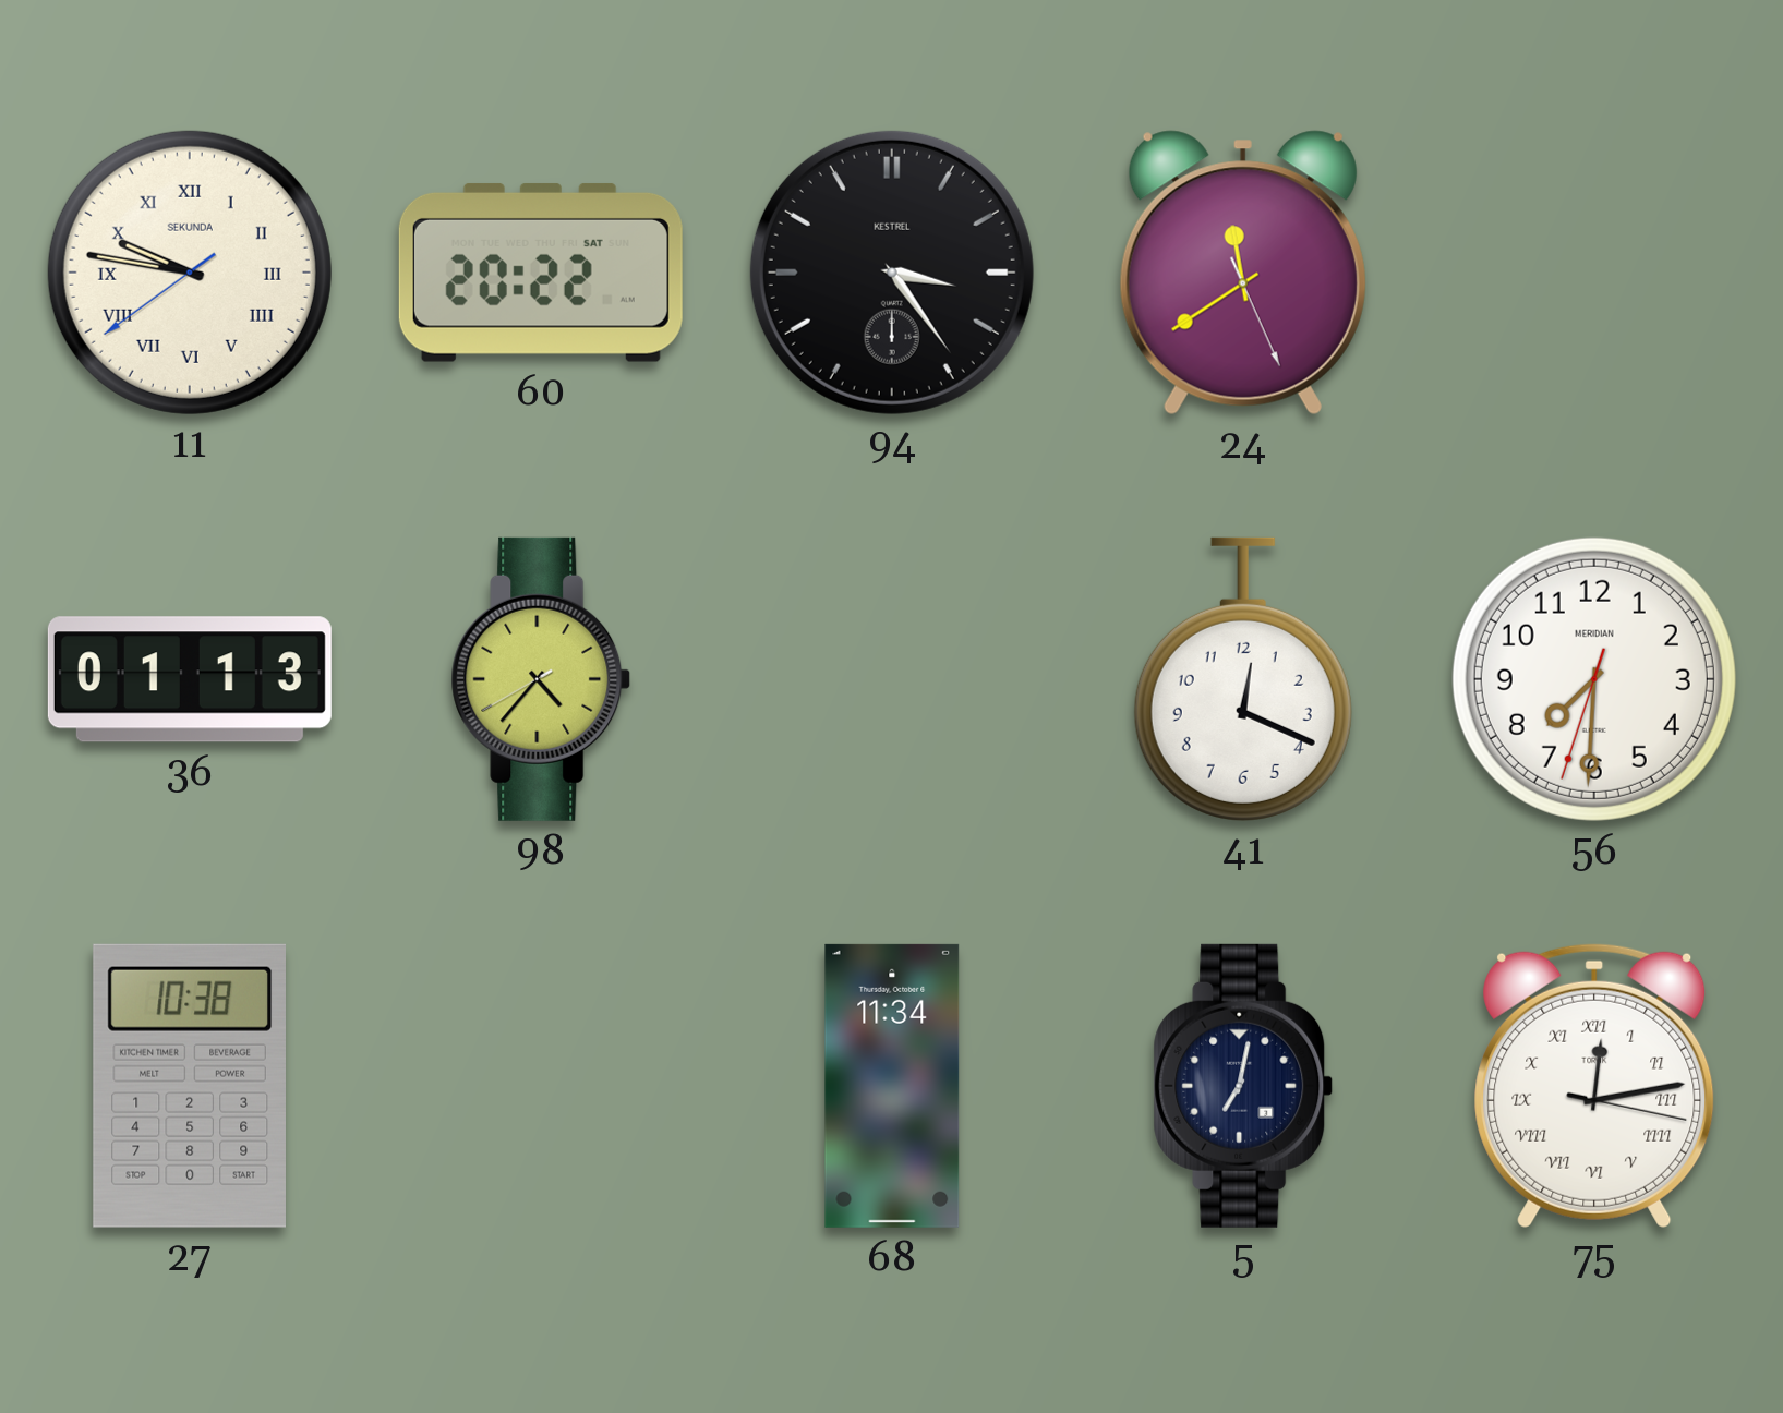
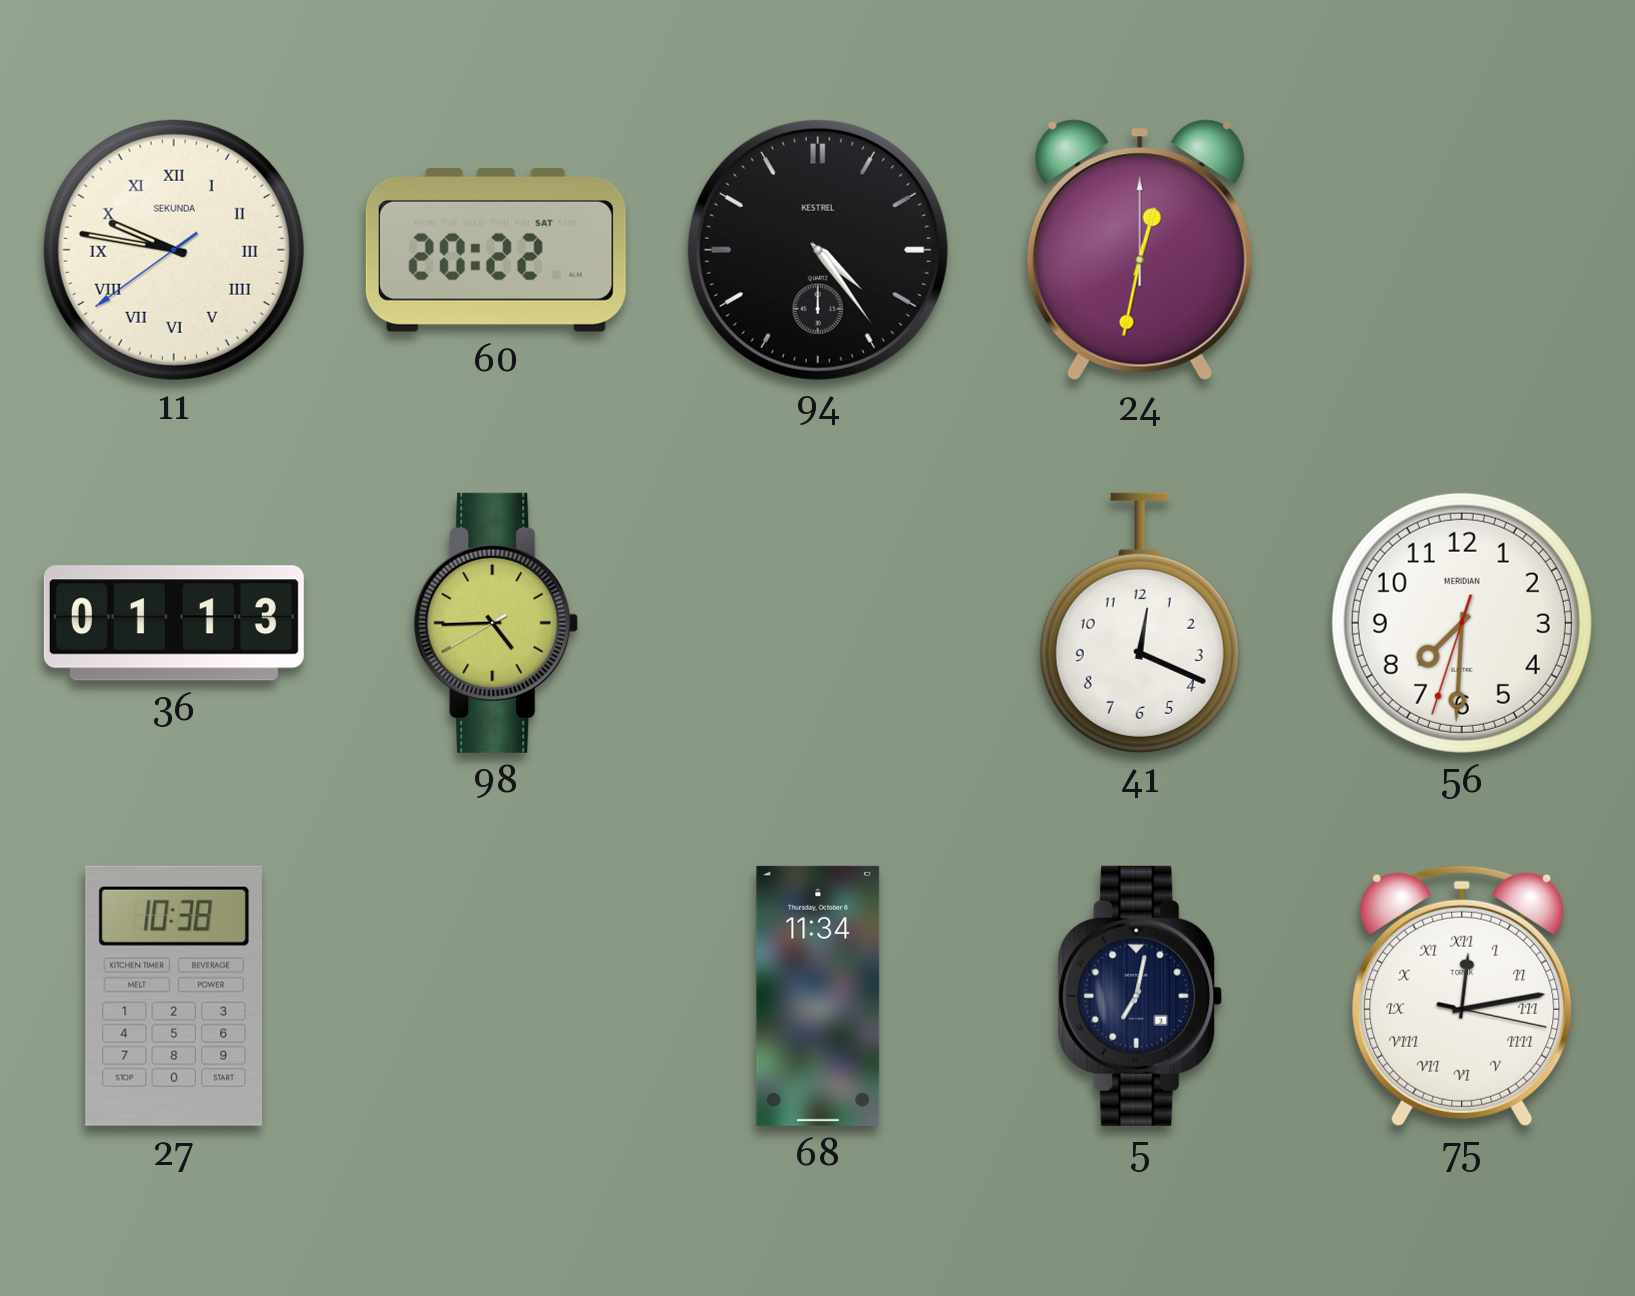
94: 3:24 -> 4:24 (818, 250)
24: 11:39 -> 12:32 (1140, 250)
98: 4:36 -> 4:44 (496, 623)
